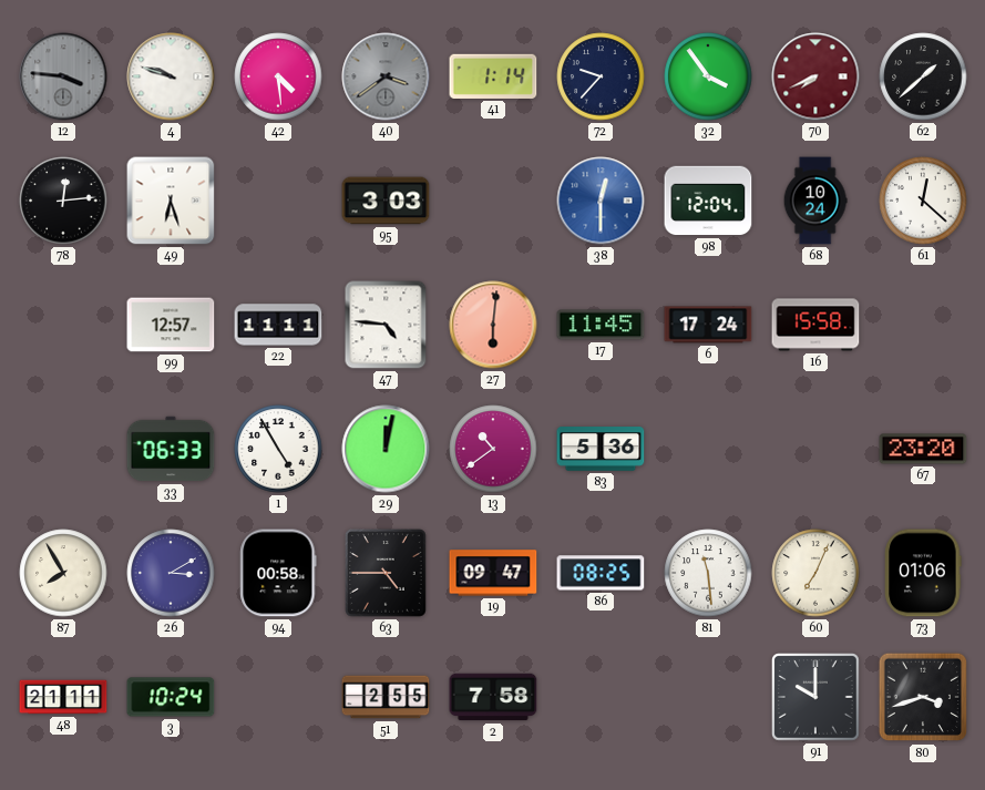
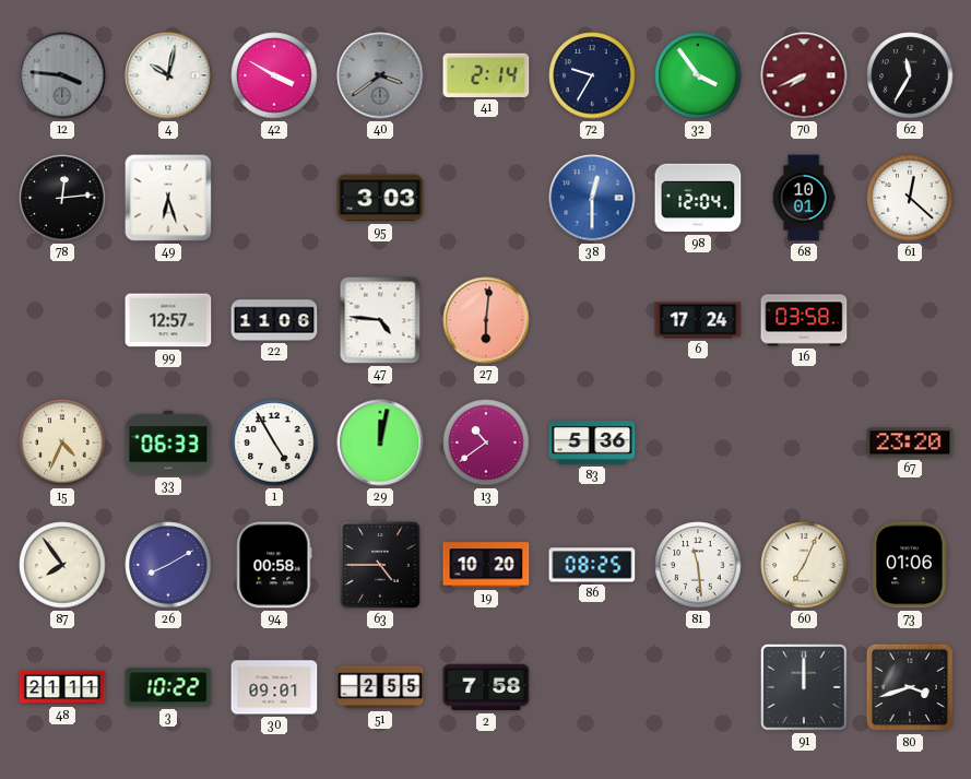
4: 9:48 -> 10:02 (168, 75)
42: 4:29 -> 3:50 (274, 75)
41: 1:14 -> 2:14 (486, 75)
72: 9:37 -> 9:35 (592, 75)
62: 1:38 -> 11:35 (910, 75)
68: 10:24 -> 10:01 (804, 198)
22: 11:11 -> 11:06 (274, 320)
17: 11:45 -> none (601, 325)
16: 15:58 -> 03:58 (804, 320)
15: none -> 4:34 (62, 442)
87: 7:55 -> 7:54 (62, 565)
26: 3:10 -> 8:10 (168, 565)
19: 09:47 -> 10:20 (486, 565)
3: 10:24 -> 10:22 (168, 687)
30: none -> 09:01 (274, 687)
91: 10:00 -> 12:00 (804, 688)
